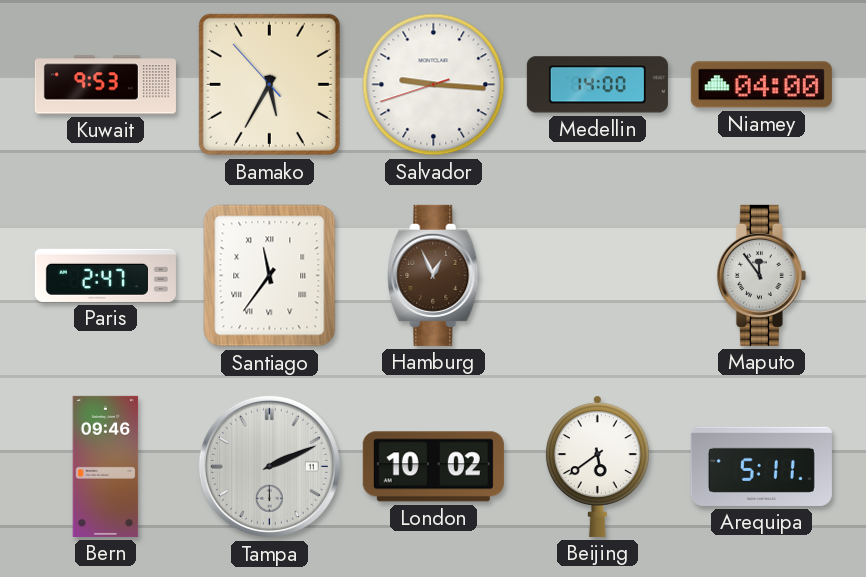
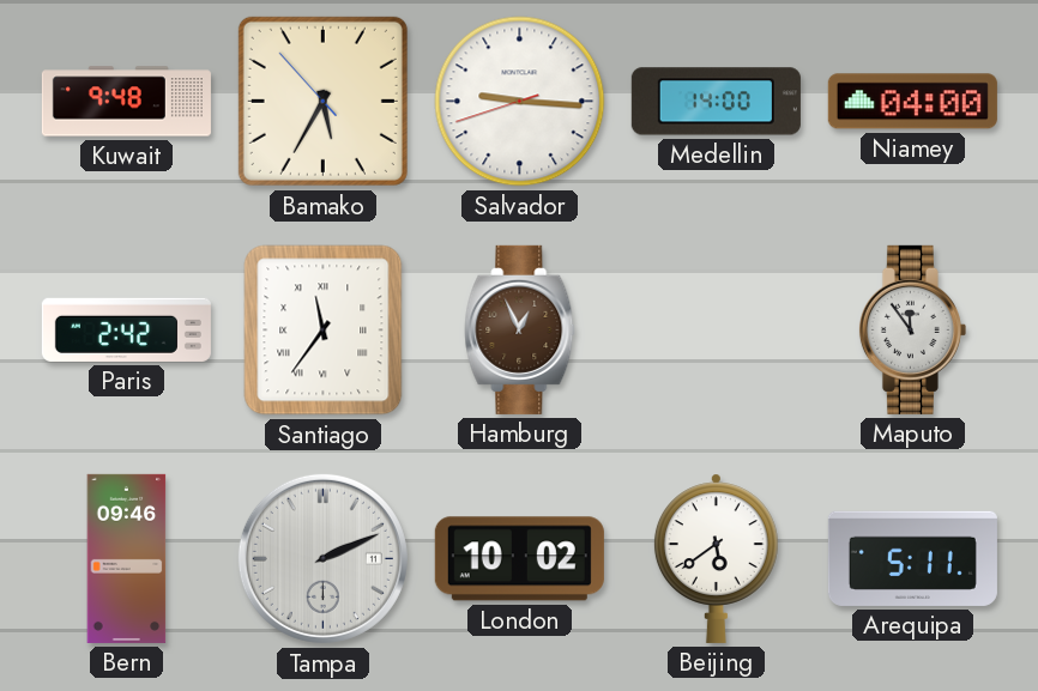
Kuwait: 9:53 -> 9:48 (126, 102)
Paris: 2:47 -> 2:42 (126, 329)
